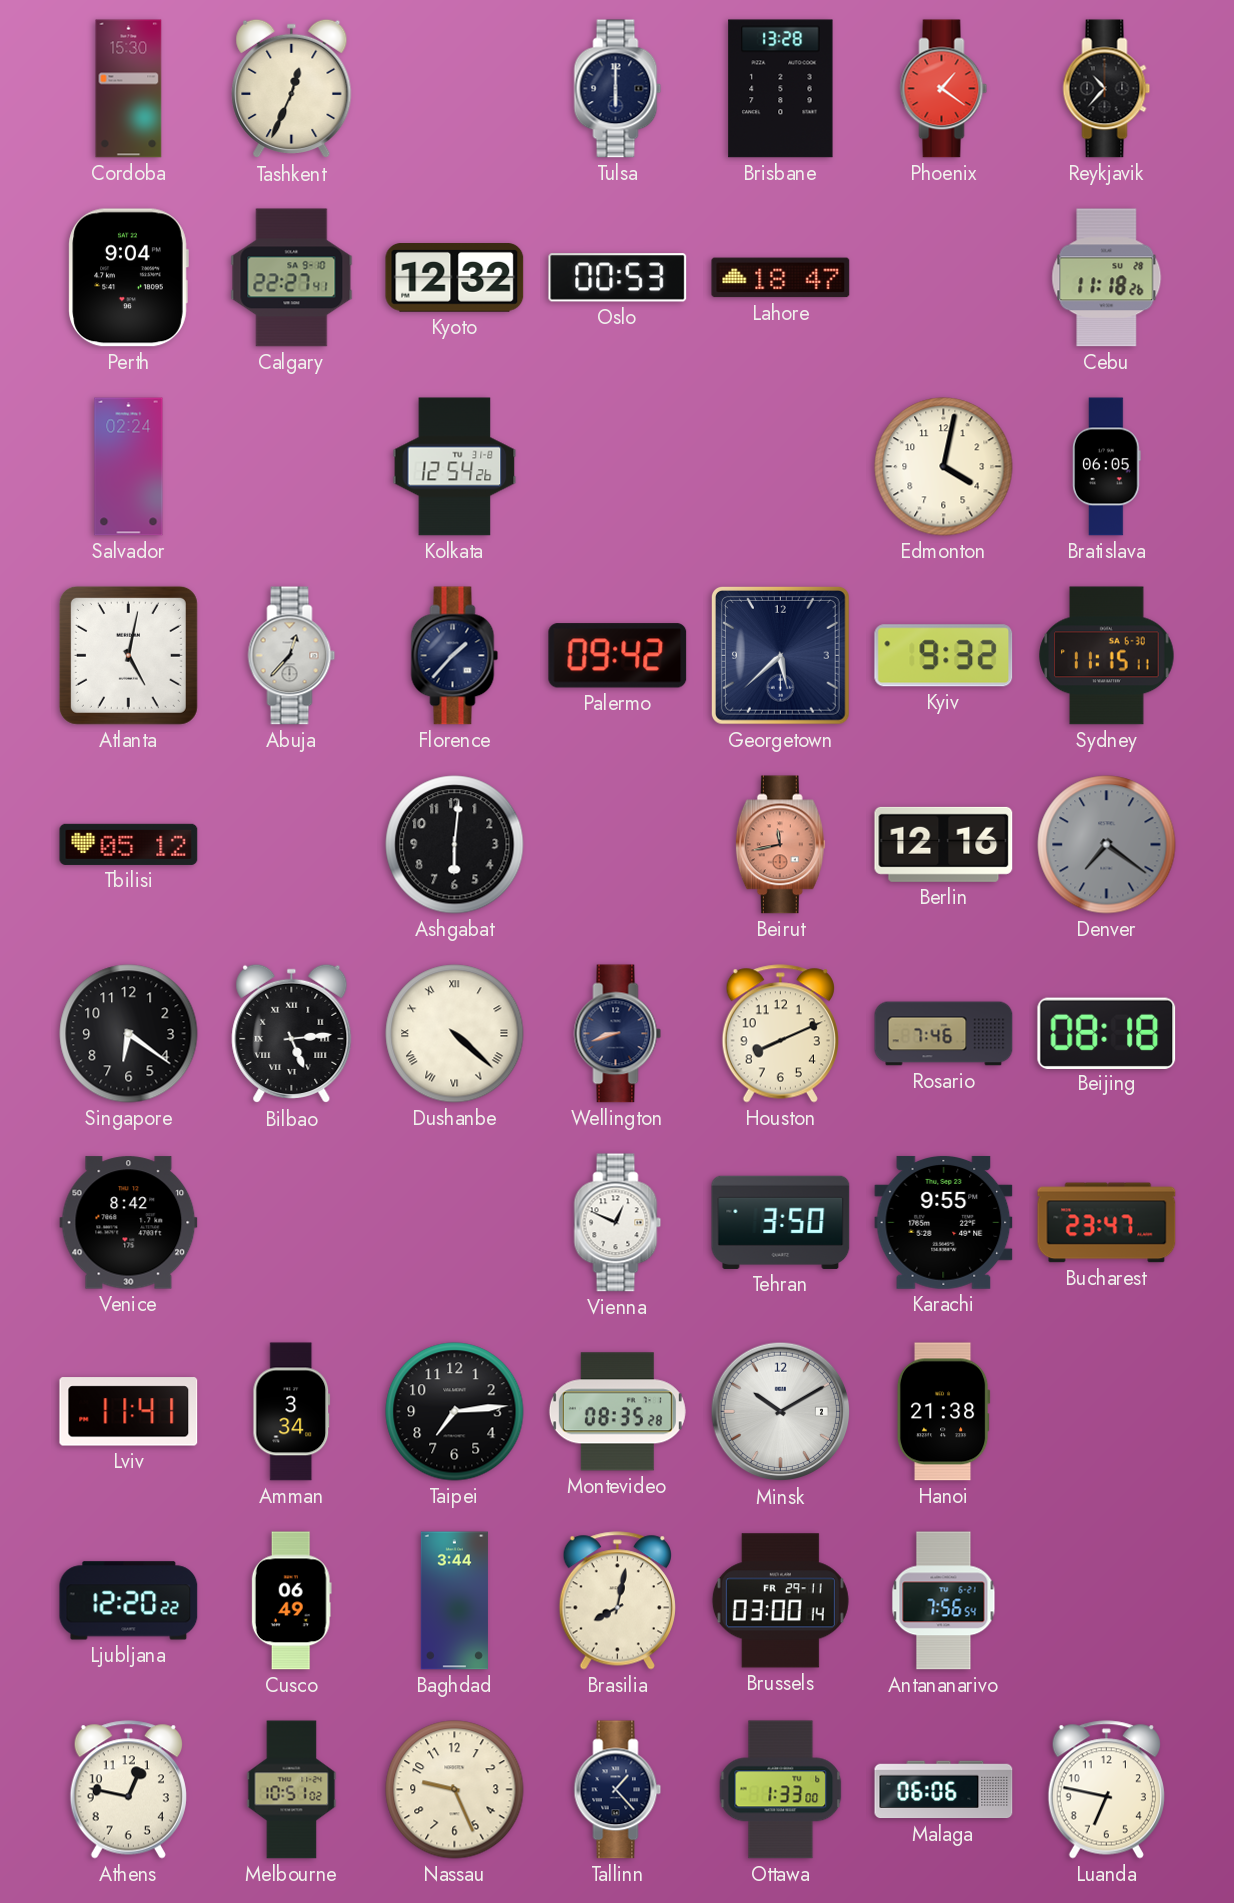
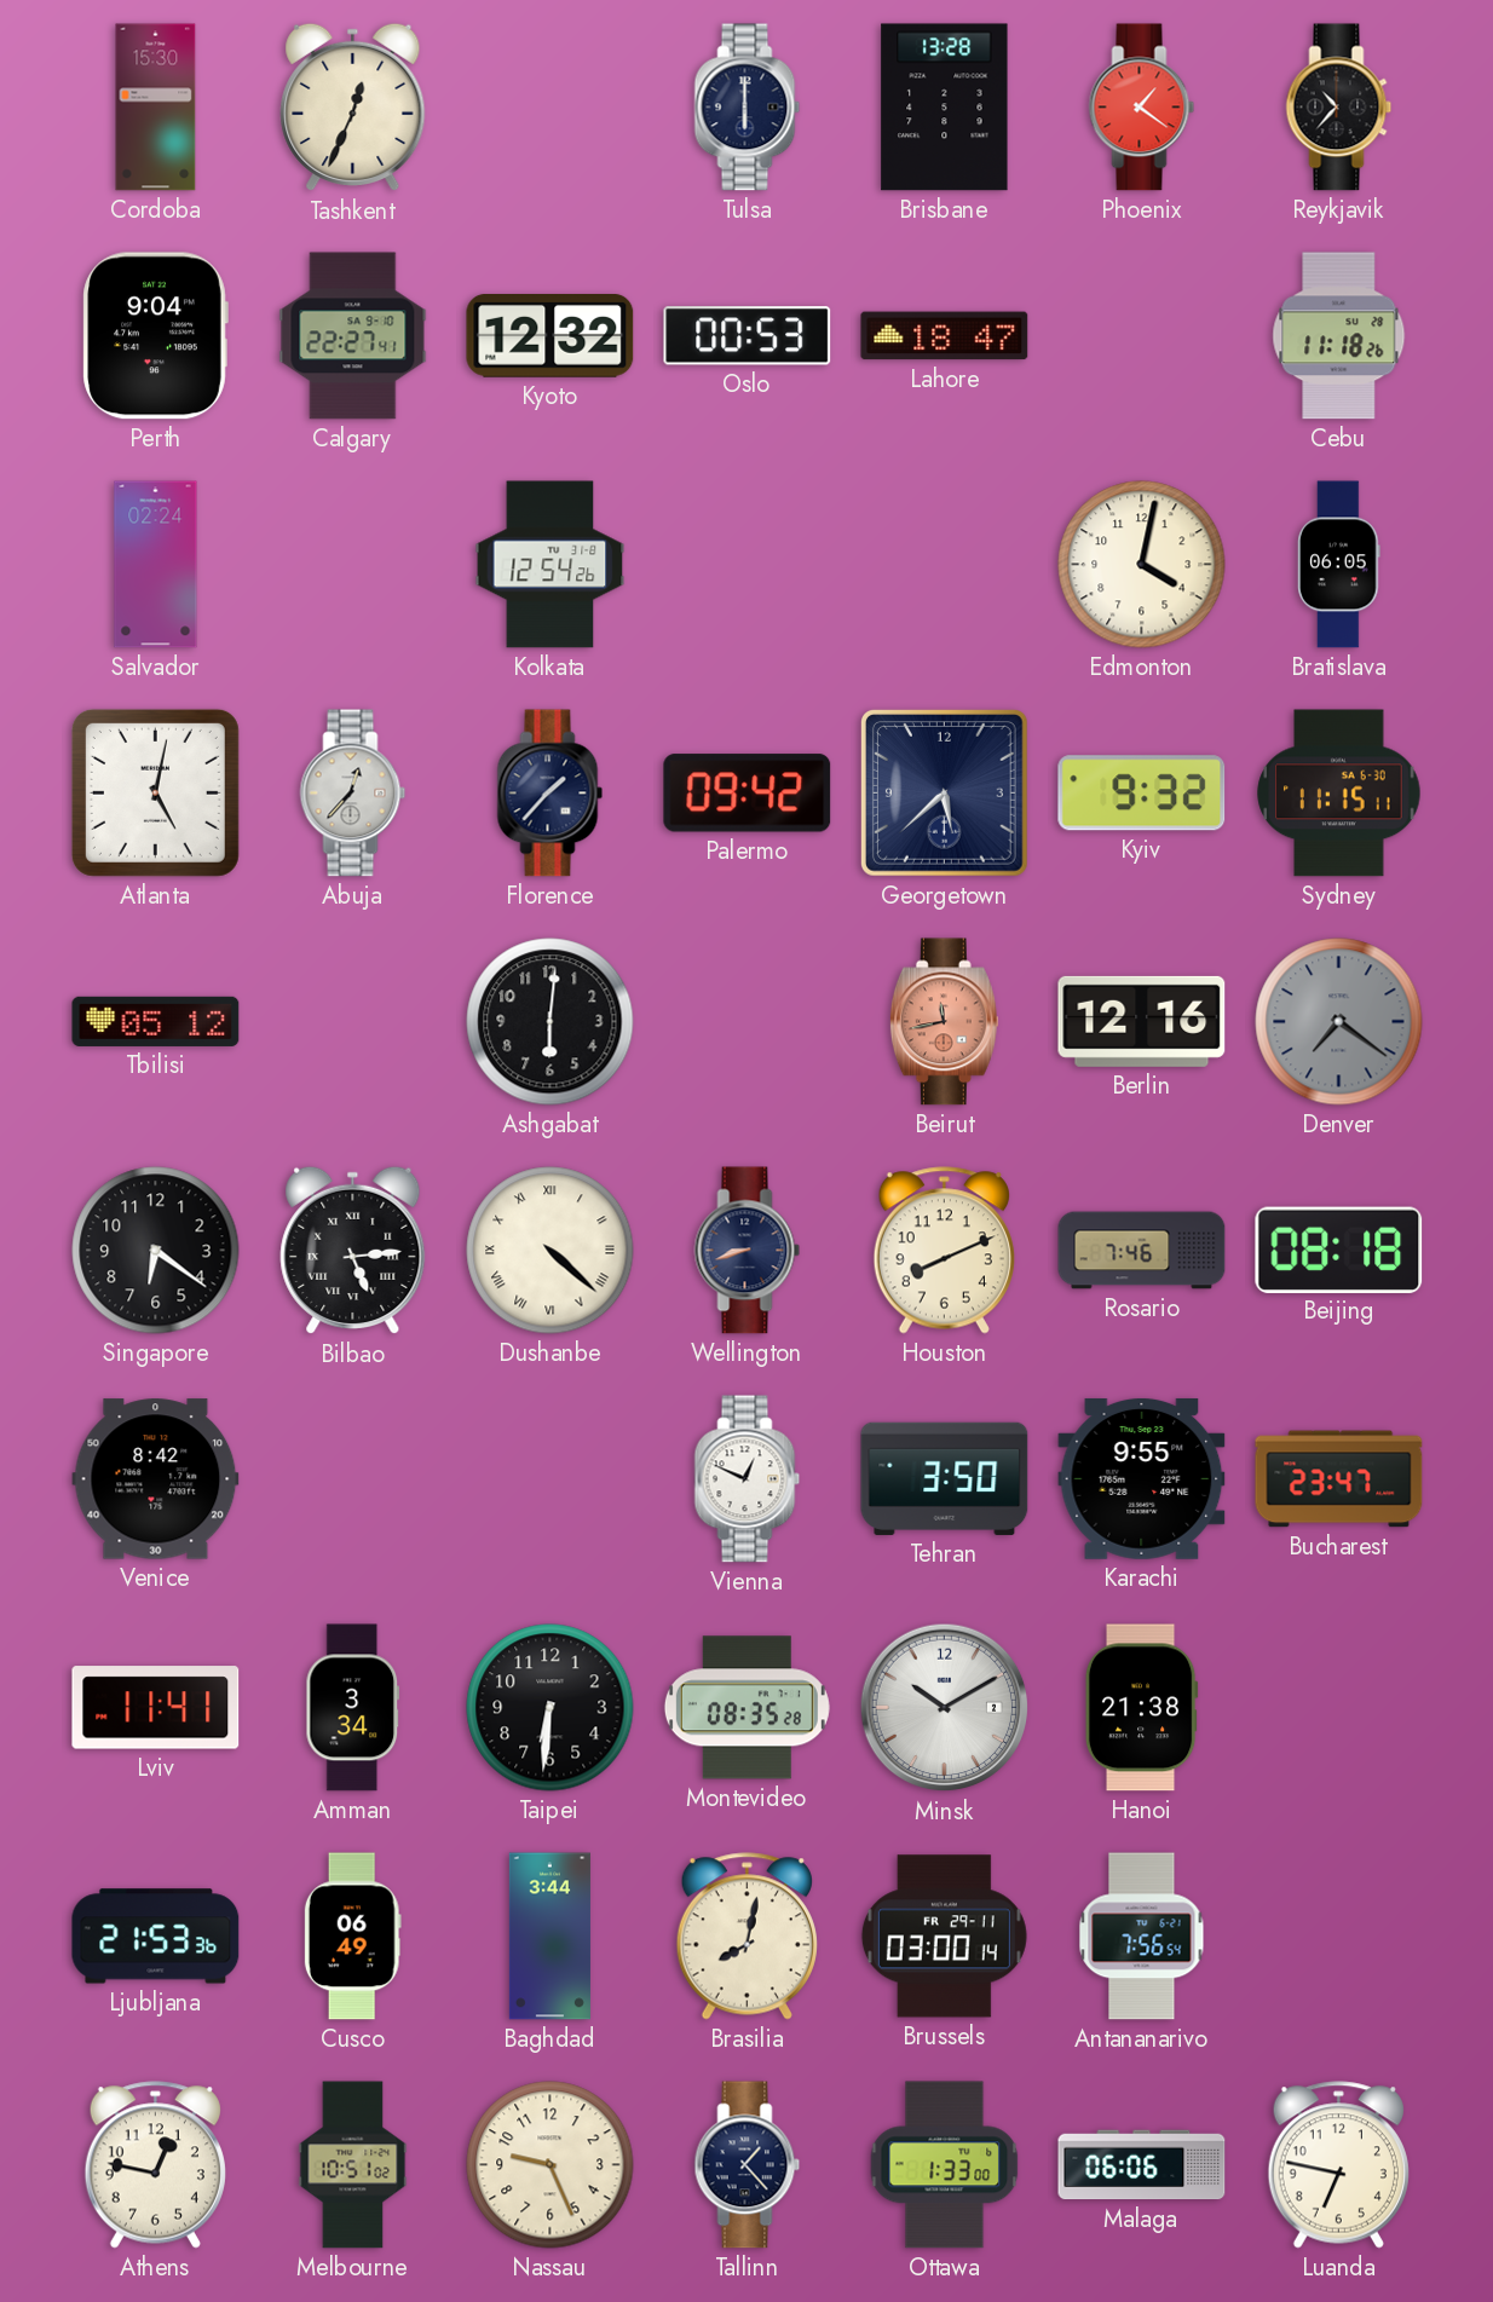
Taipei: 7:14 -> 6:31 (550, 1708)
Ljubljana: 12:20 -> 21:53 (156, 1937)
